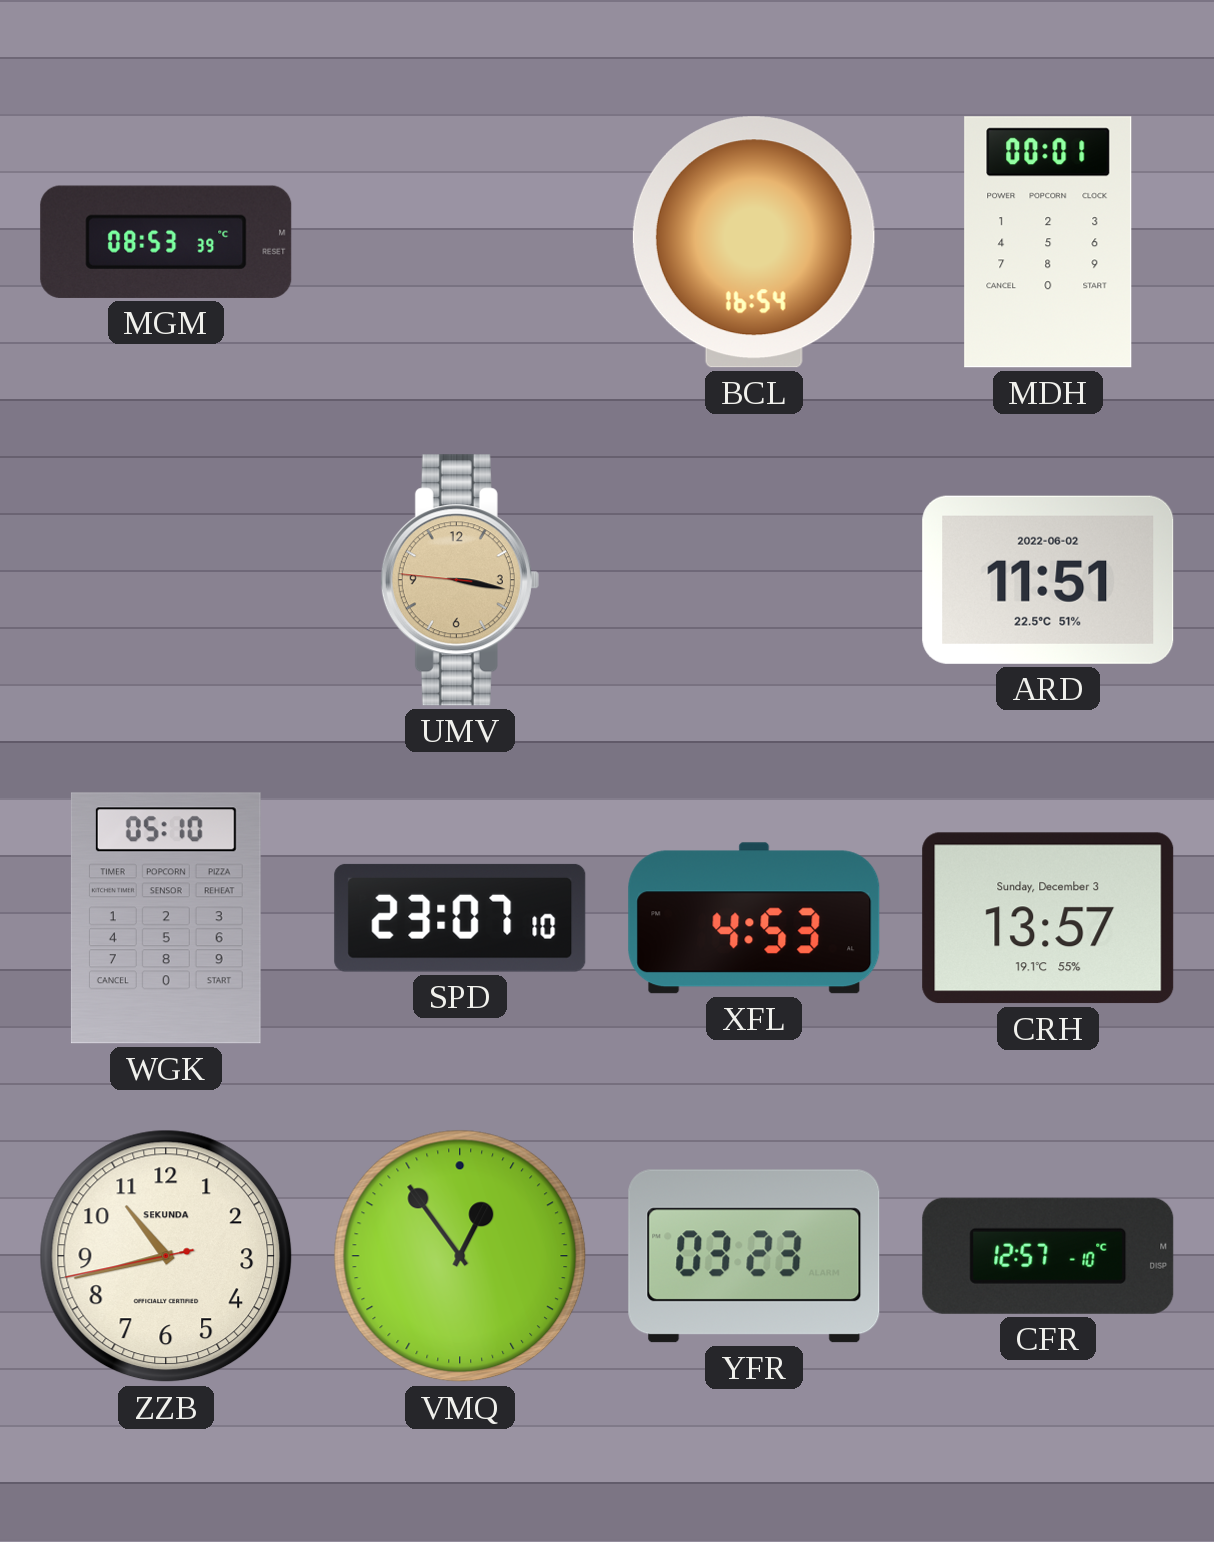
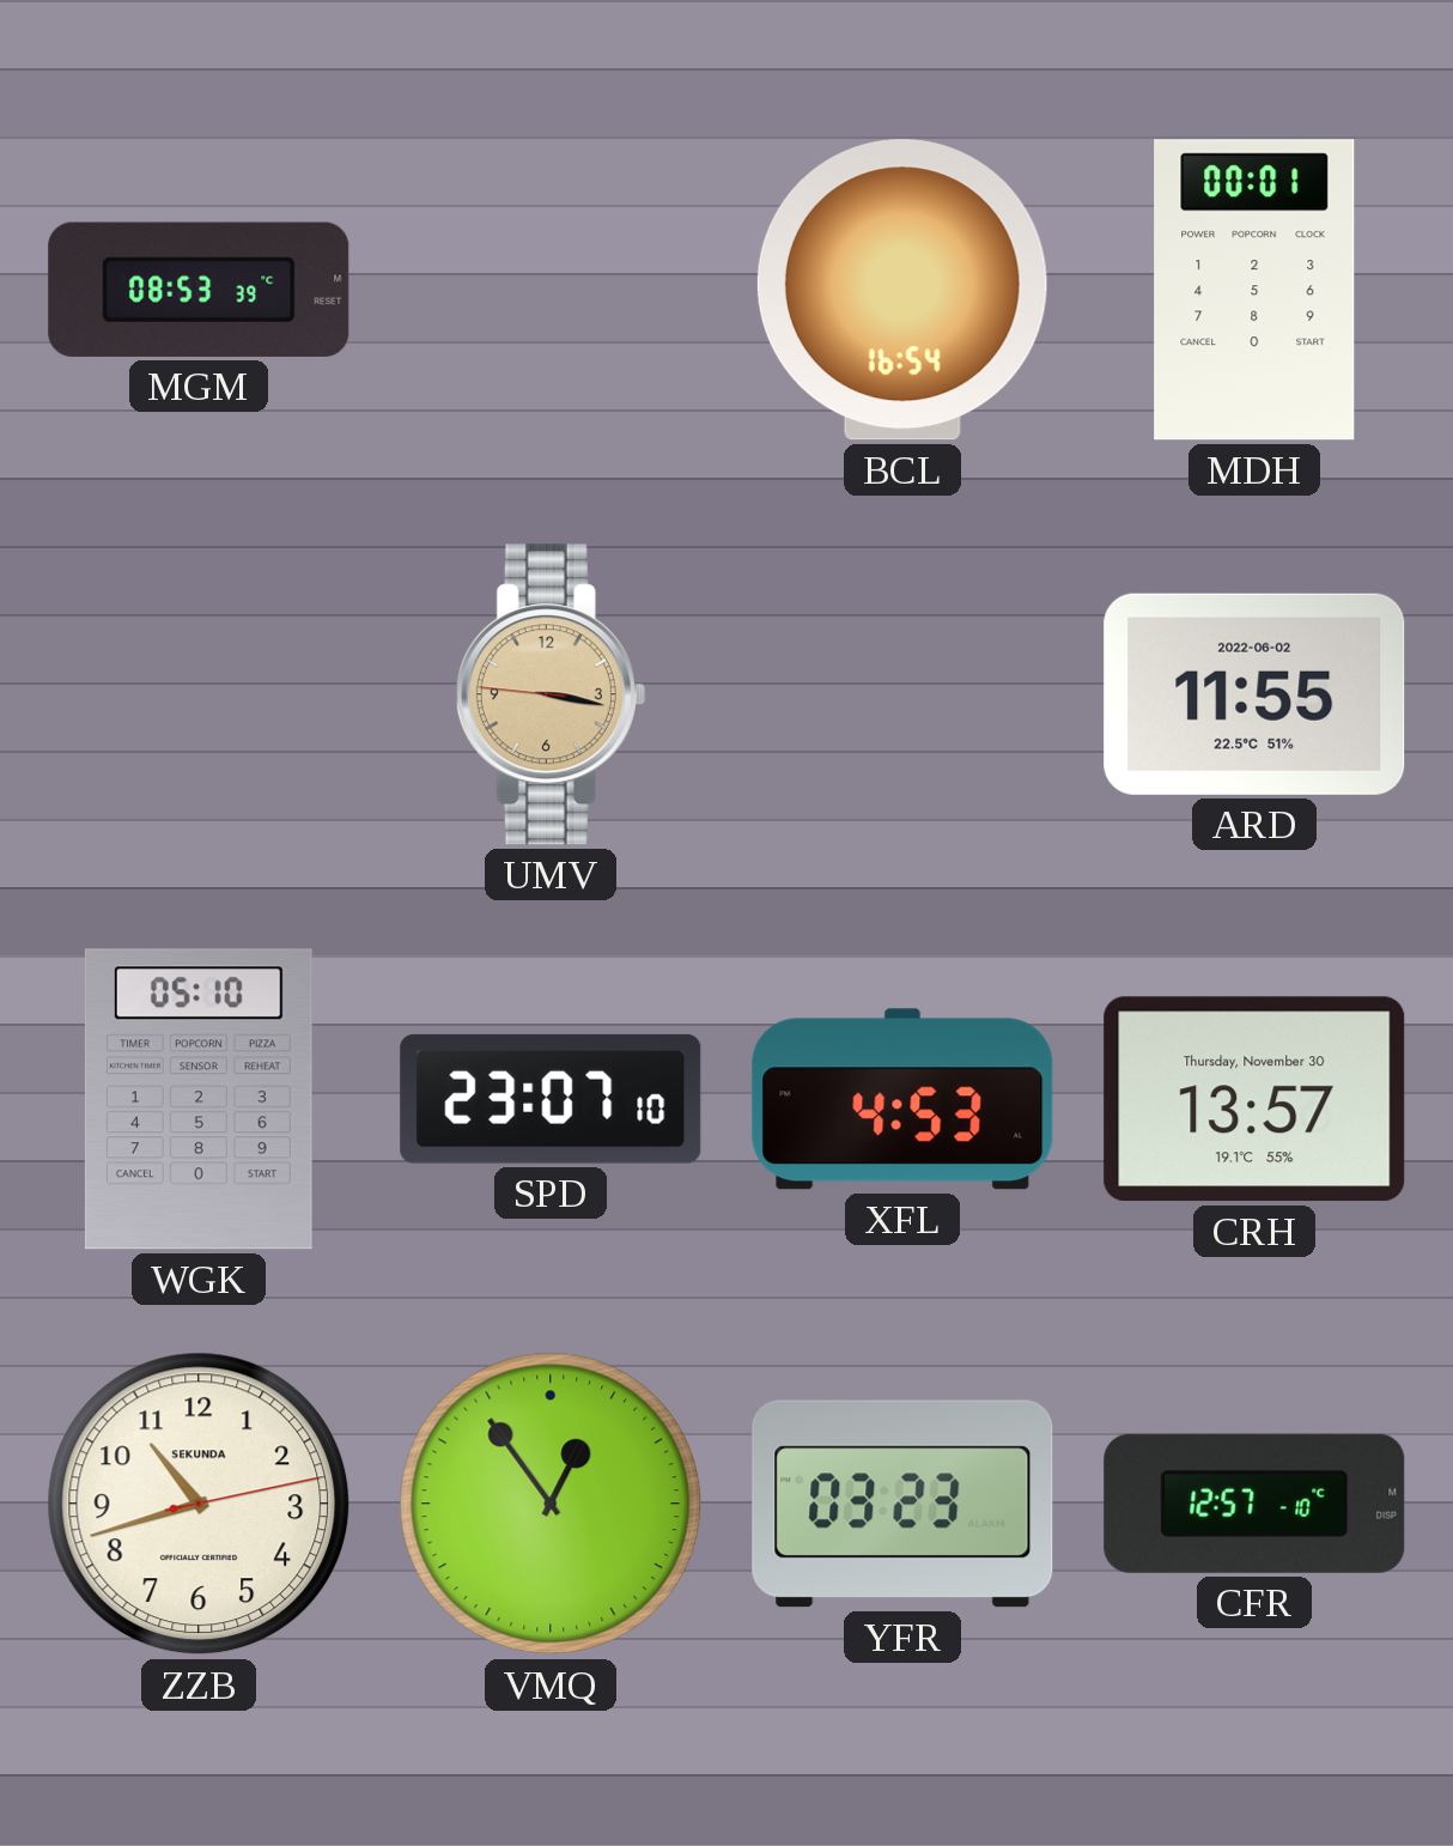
ARD: 11:51 -> 11:55 (1254, 694)
CRH date: Sunday, December 3 -> Thursday, November 30 (1254, 1099)
ZZB: 10:42:43 -> 10:42:13 (199, 1504)
